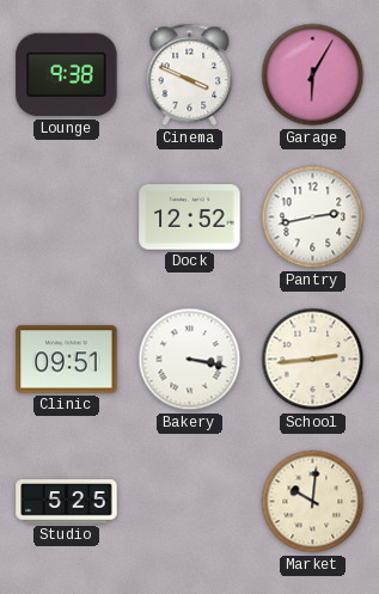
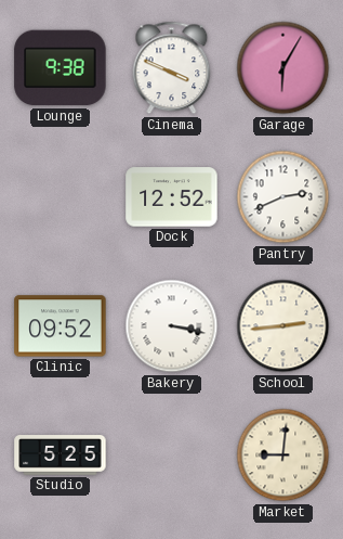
Pantry: 2:43 -> 2:41 (283, 197)
Clinic: 09:51 -> 09:52 (61, 326)
Market: 10:01 -> 9:01 (283, 455)
